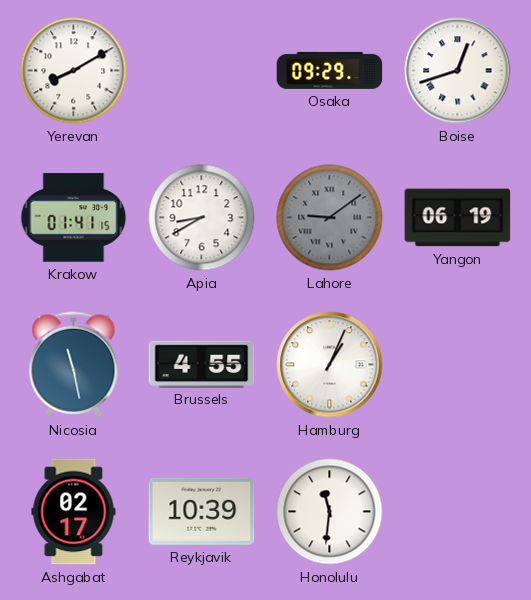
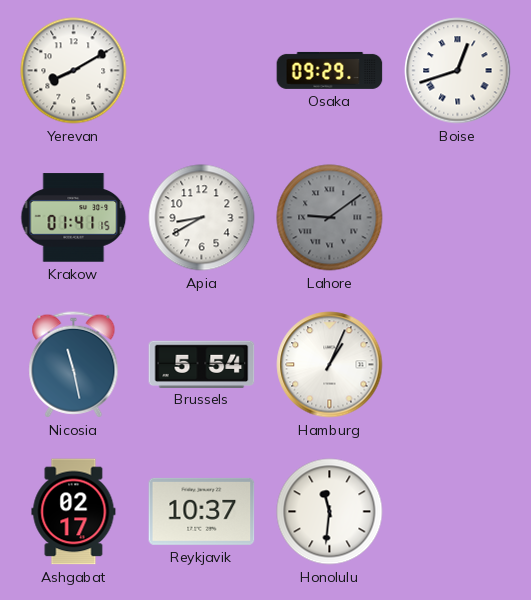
Yangon: 06:19 -> none (458, 218)
Brussels: 4:55 -> 5:54 (202, 364)
Reykjavik: 10:39 -> 10:37 (202, 511)
